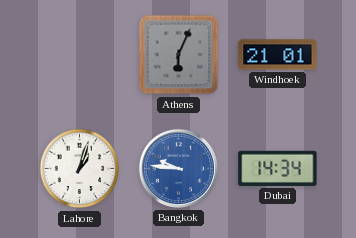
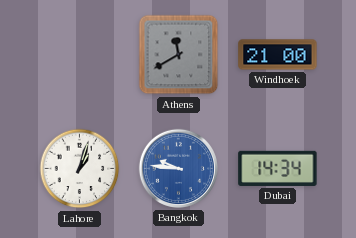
Athens: 6:04 -> 11:40 (179, 55)
Windhoek: 21:01 -> 21:00 (278, 55)
